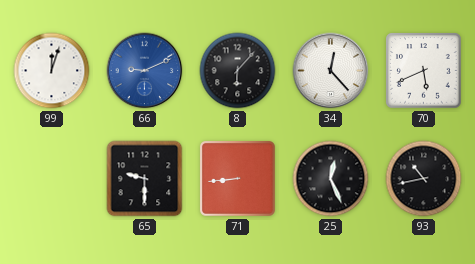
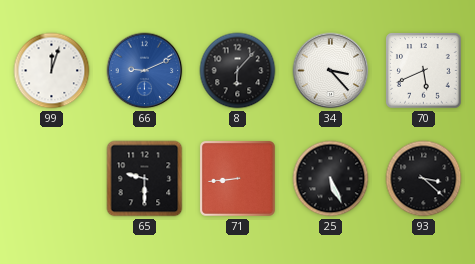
34: 12:23 -> 3:23 (331, 71)
25: 12:26 -> 5:26 (331, 179)
93: 10:43 -> 3:22 (424, 179)
